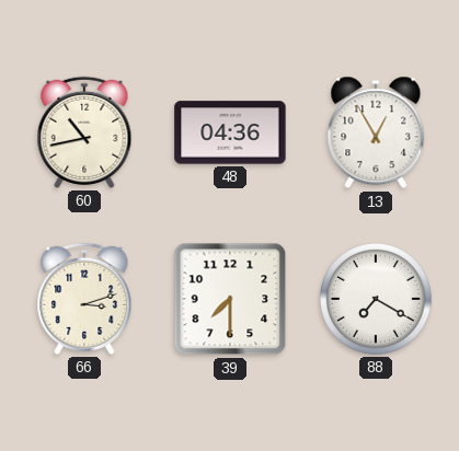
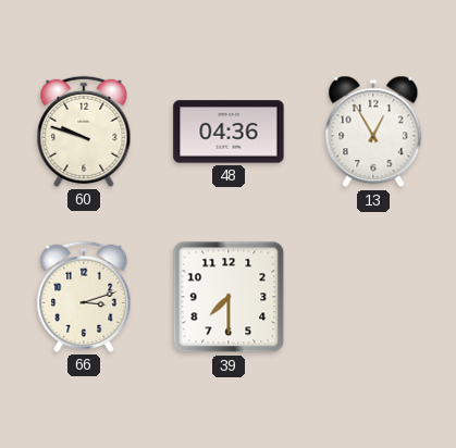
60: 10:43 -> 9:48 (84, 132)
88: 7:20 -> none (377, 300)
